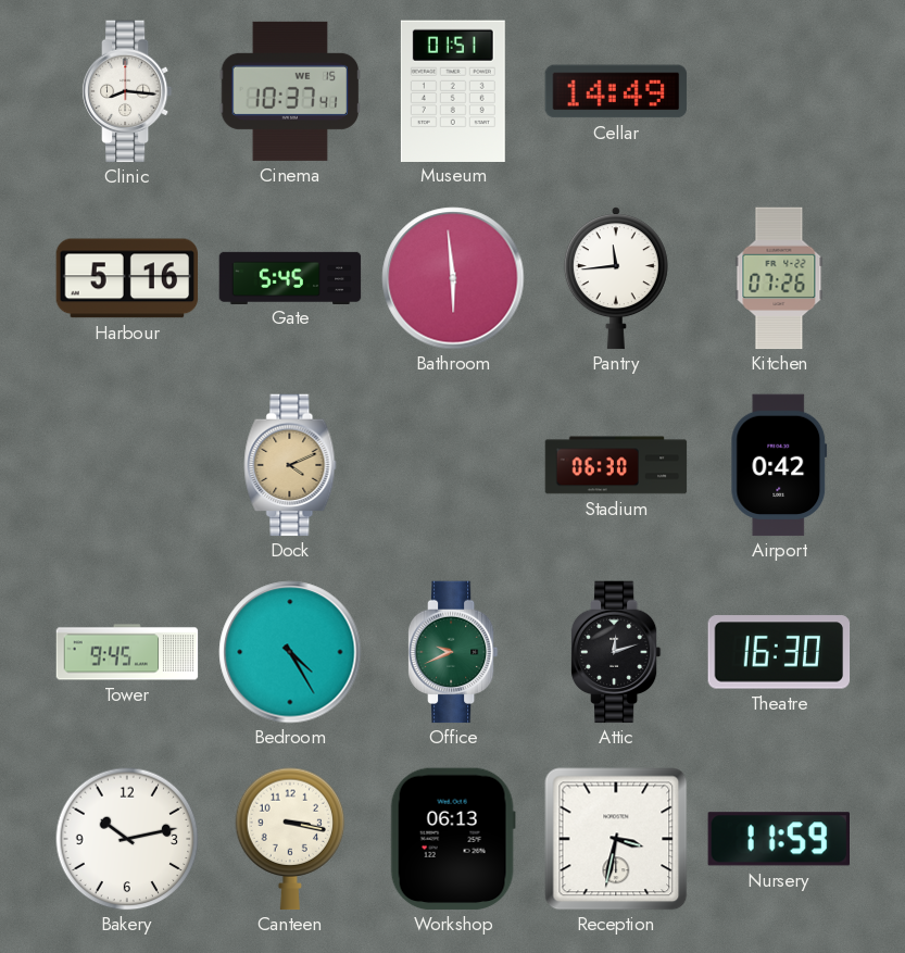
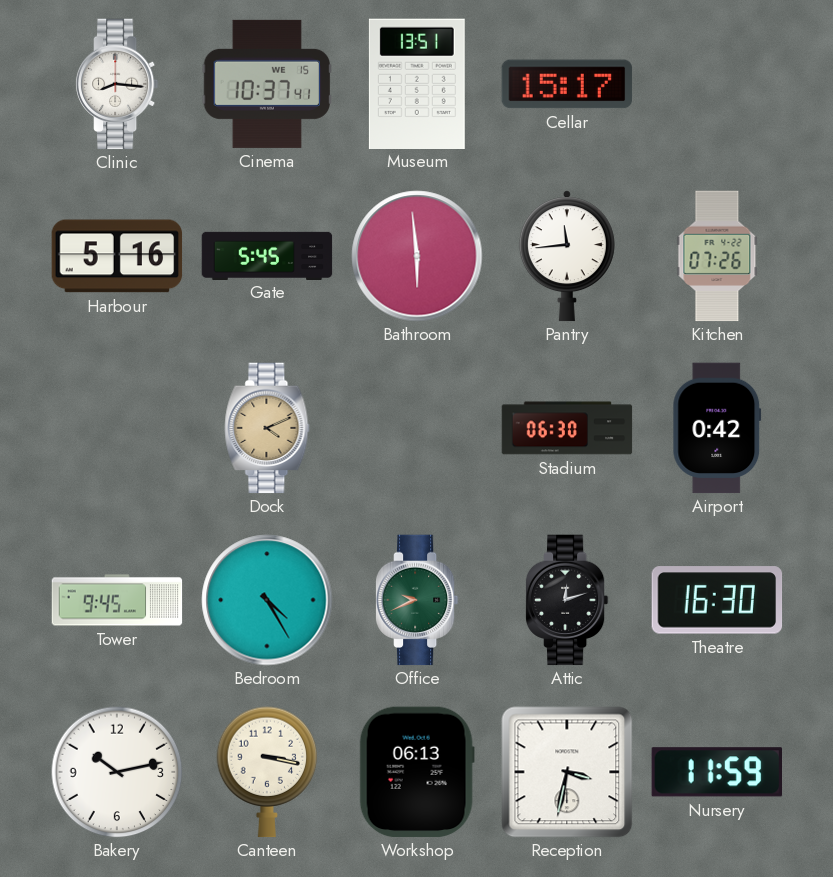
Museum: 01:51 -> 13:51 (417, 83)
Cellar: 14:49 -> 15:17 (567, 84)
